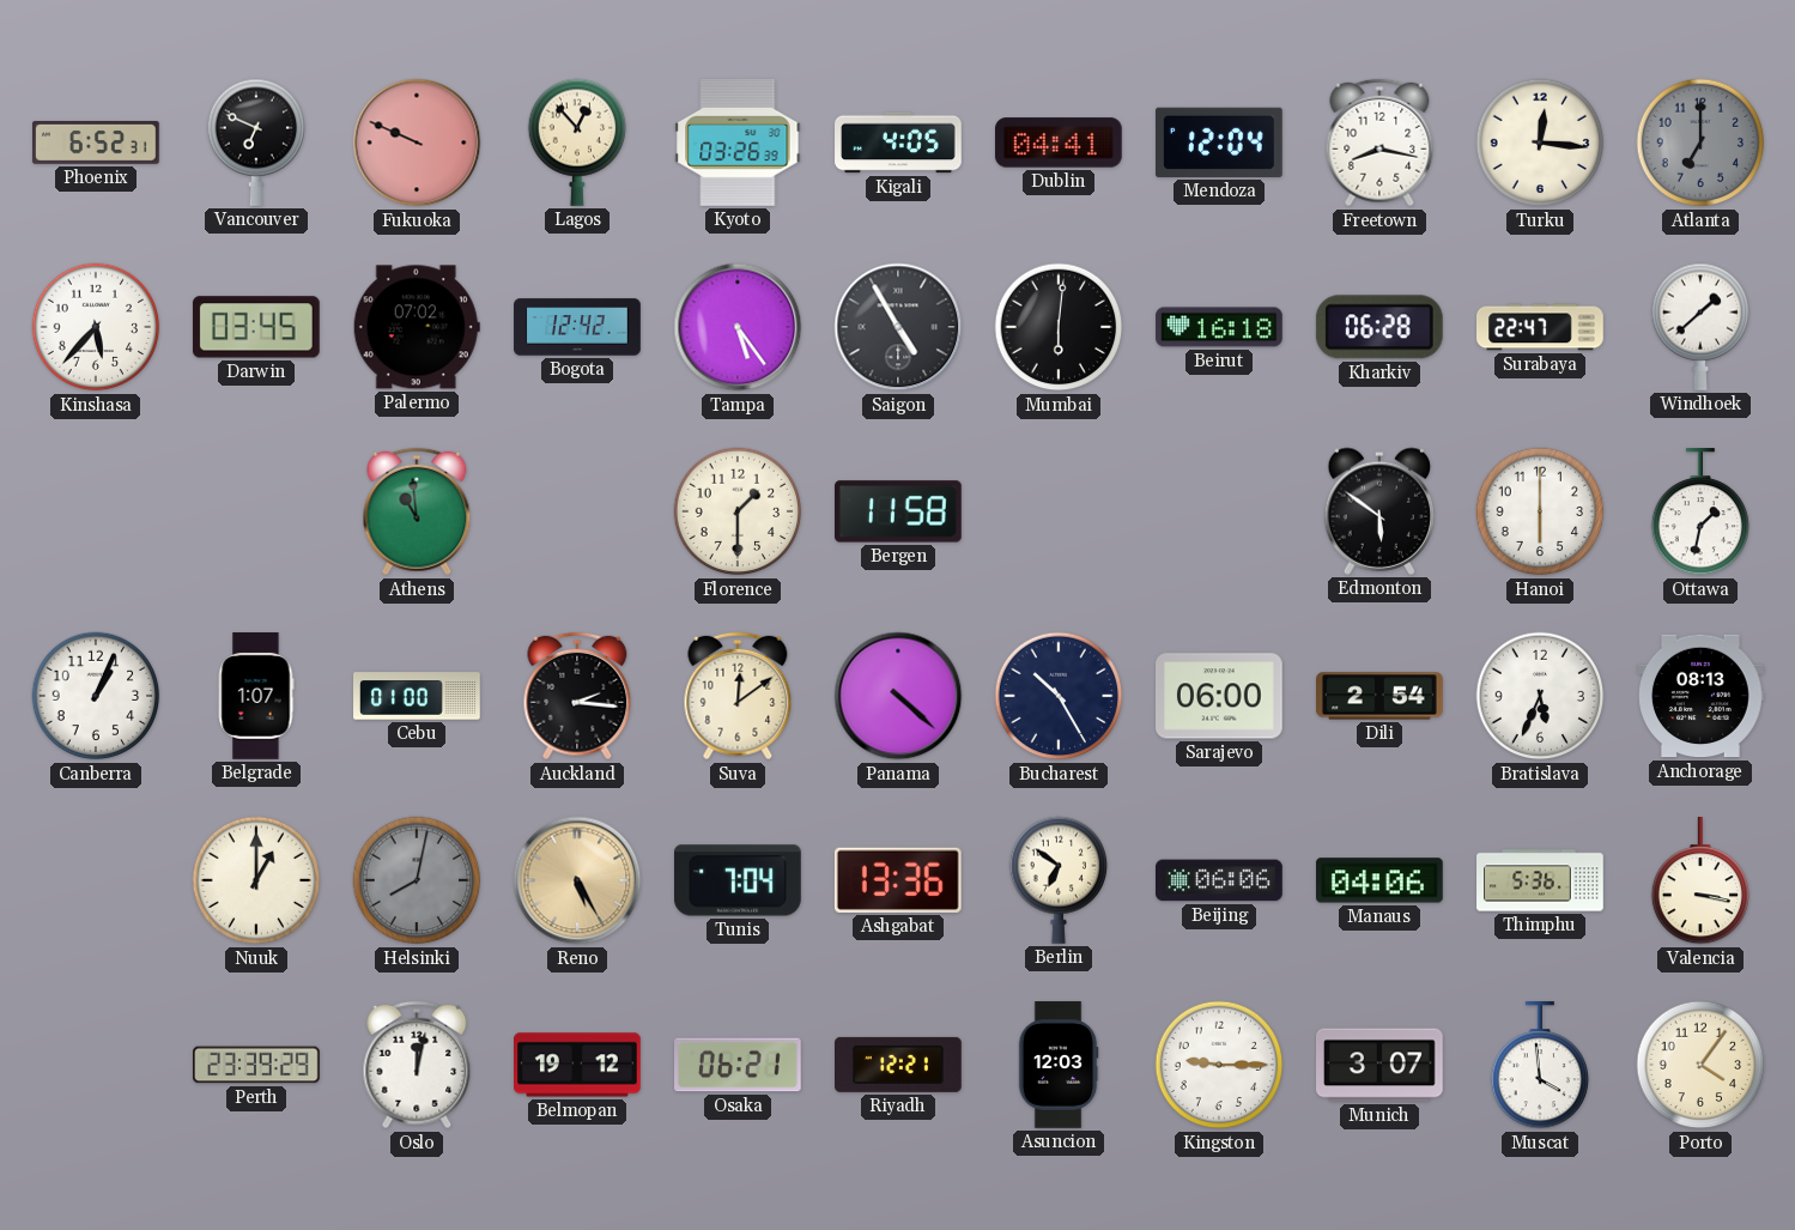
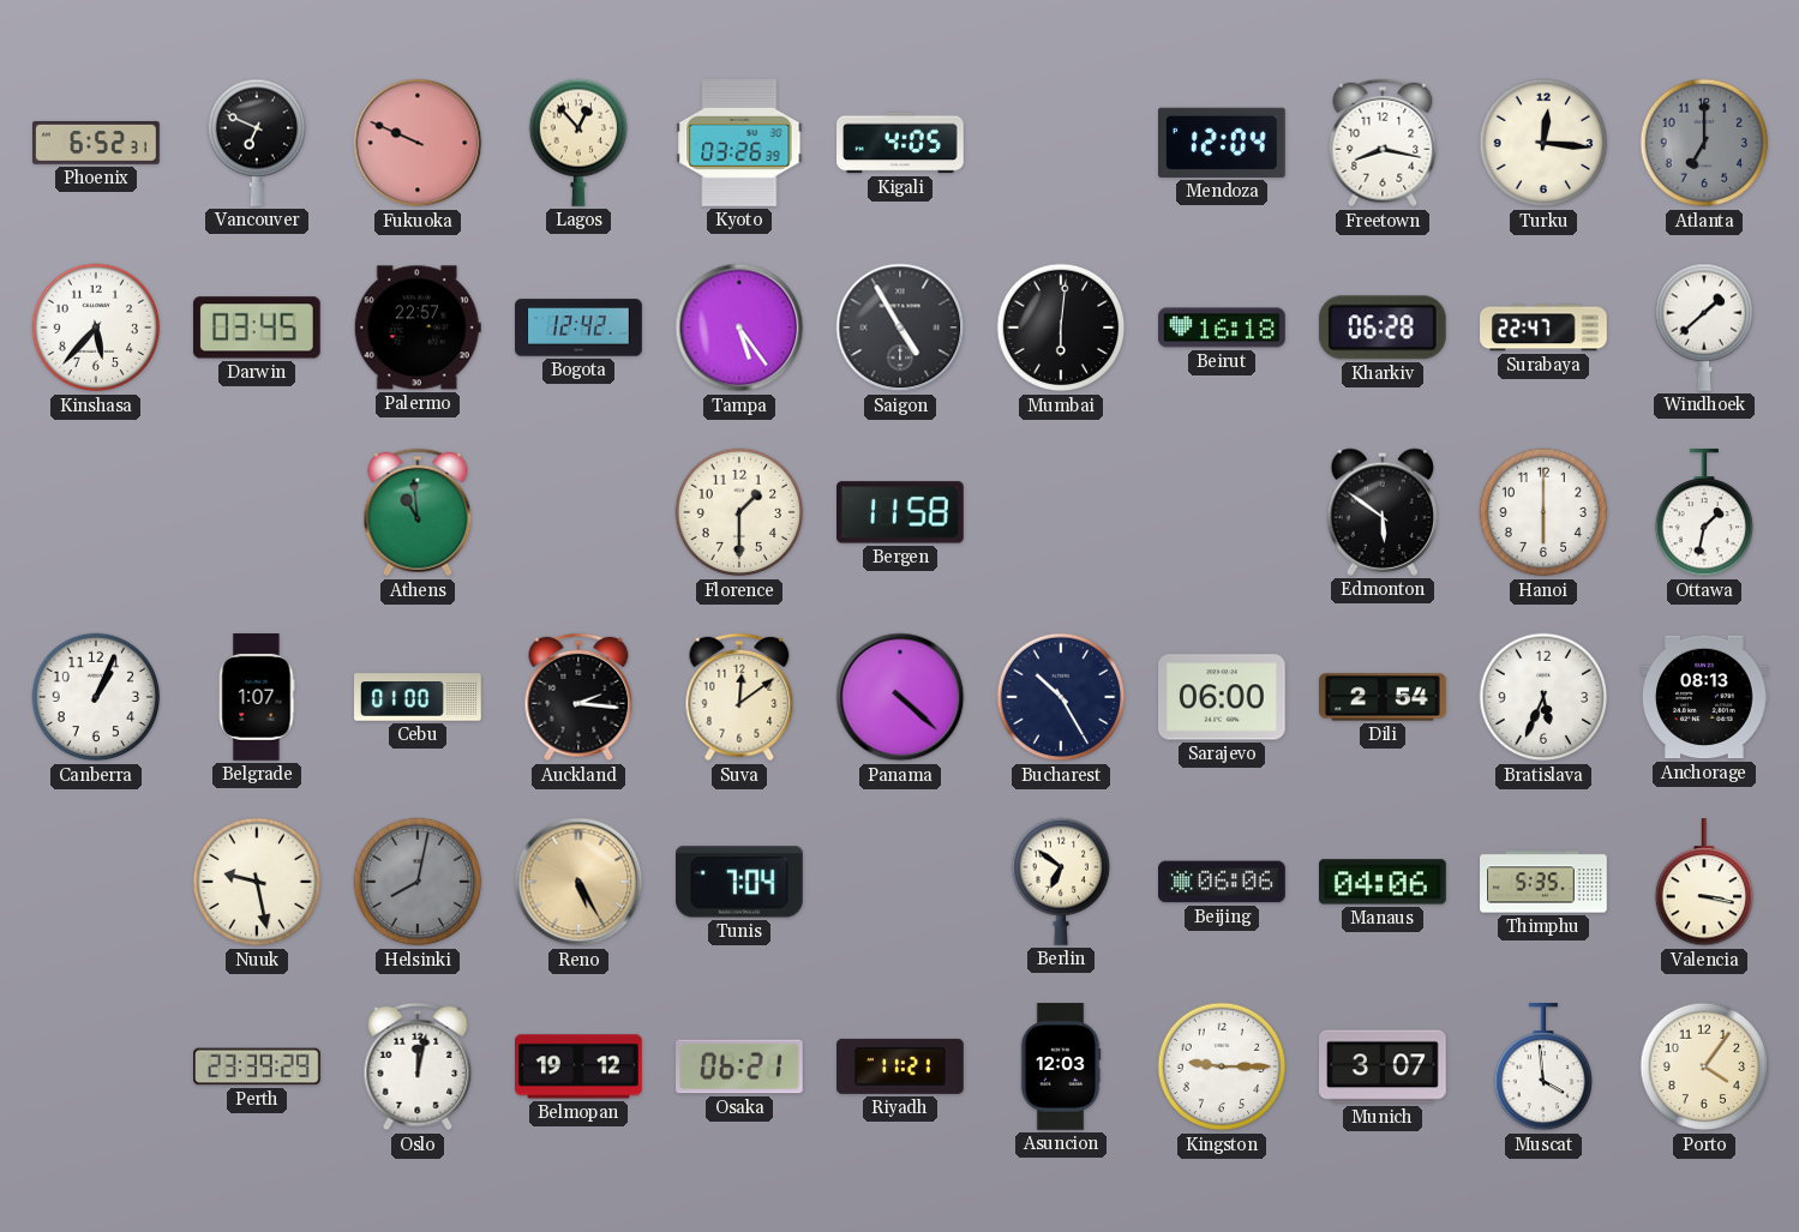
Dublin: 04:41 -> none (1059, 143)
Palermo: 07:02 -> 22:57 (418, 327)
Nuuk: 1:00 -> 9:28 (257, 882)
Ashgabat: 13:36 -> none (898, 880)
Thimphu: 5:36 -> 5:35 (1543, 882)
Riyadh: 12:21 -> 11:21 (901, 1066)
